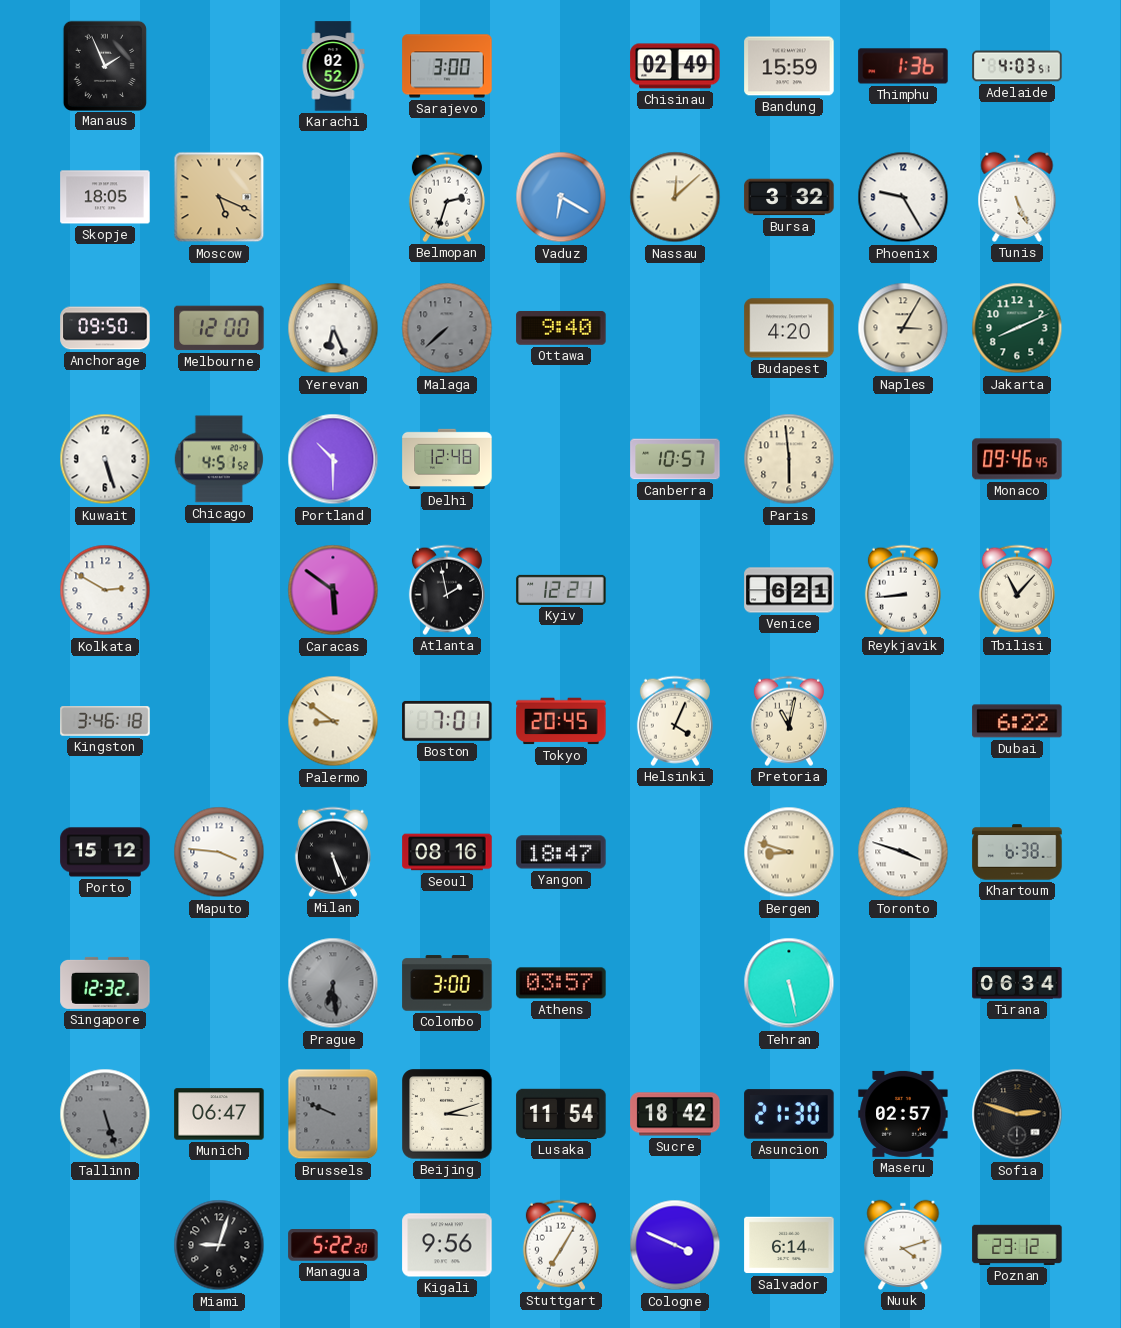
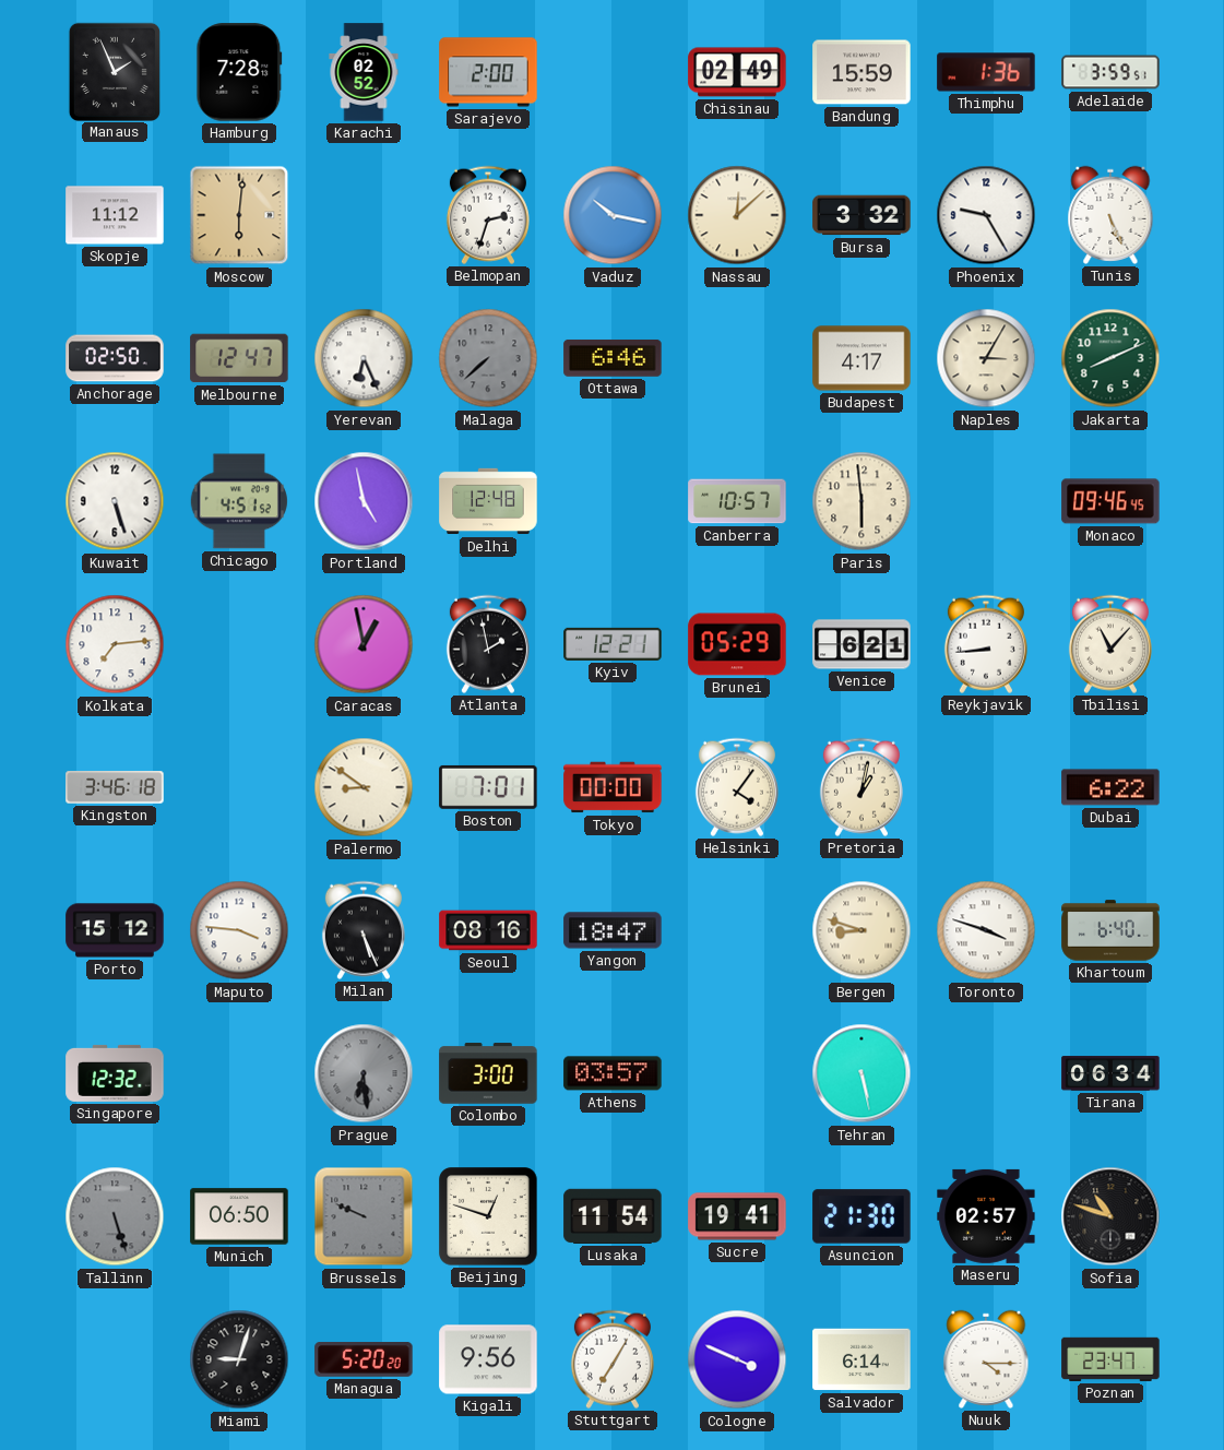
Hamburg: none -> 7:28 (239, 72)
Sarajevo: 3:00 -> 2:00 (488, 72)
Adelaide: 4:03 -> 3:59 (1110, 72)
Skopje: 18:05 -> 11:12 (115, 215)
Moscow: 5:19 -> 6:01 (239, 215)
Vaduz: 6:20 -> 10:17 (613, 215)
Anchorage: 09:50 -> 02:50 (115, 358)
Melbourne: 12:00 -> 12:47 (239, 358)
Ottawa: 9:40 -> 6:46 (613, 358)
Budapest: 4:20 -> 4:17 (861, 358)
Portland: 10:30 -> 4:58 (364, 501)
Kolkata: 2:50 -> 7:14 (115, 644)
Caracas: 5:51 -> 12:58 (364, 644)
Brunei: none -> 05:29 (737, 644)
Tokyo: 20:45 -> 00:00 (613, 787)
Helsinki: 4:04 -> 4:06 (737, 787)
Pretoria: 11:02 -> 1:02 (861, 787)
Khartoum: 6:38 -> 6:40 (1110, 930)
Munich: 06:47 -> 06:50 (239, 1216)
Beijing: 3:12 -> 12:48 (488, 1216)
Sucre: 18:42 -> 19:41 (737, 1216)
Sofia: 2:48 -> 10:48 (1110, 1216)
Managua: 5:22 -> 5:20 (364, 1360)
Nuuk: 4:12 -> 4:15 (986, 1359)
Poznan: 23:12 -> 23:47 (1110, 1359)
